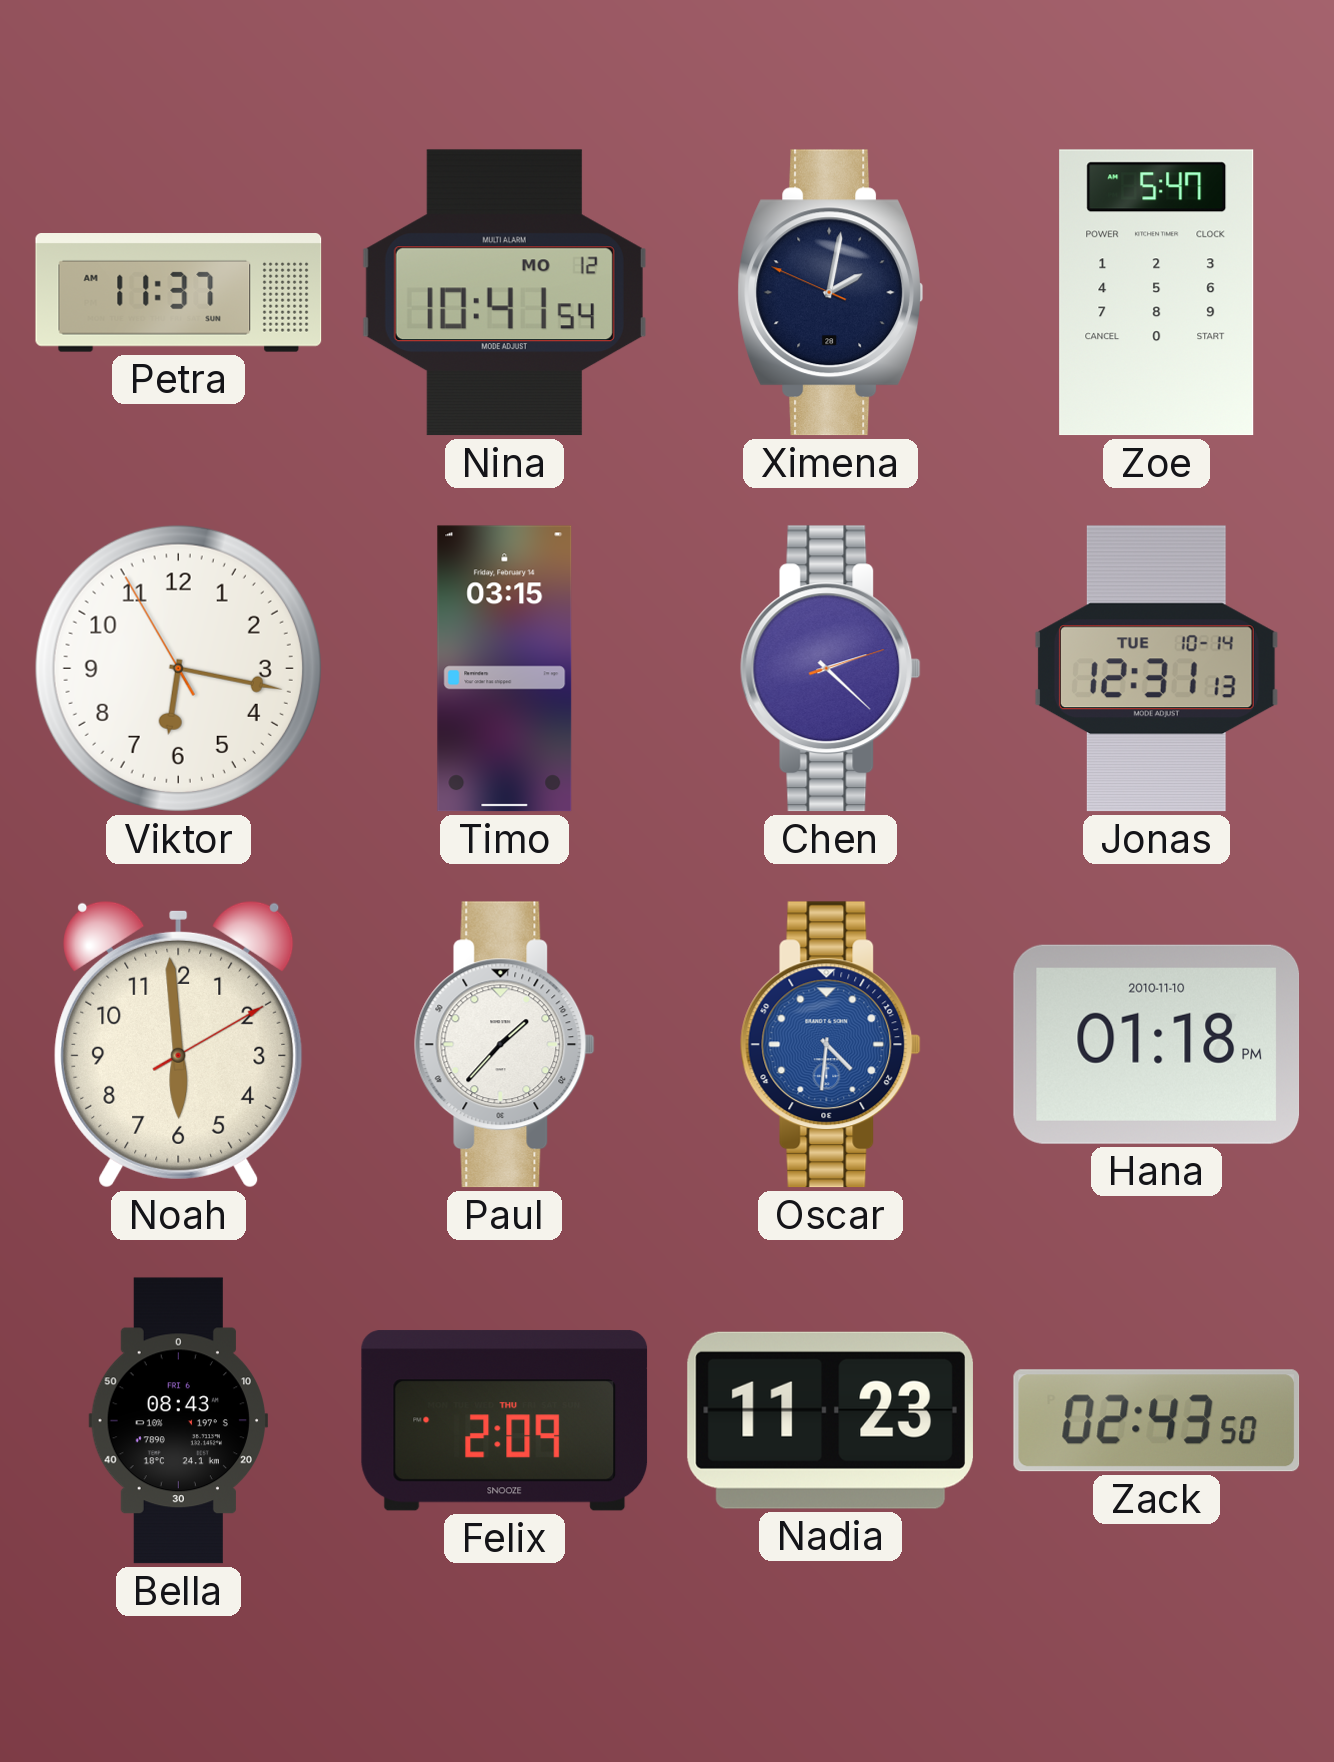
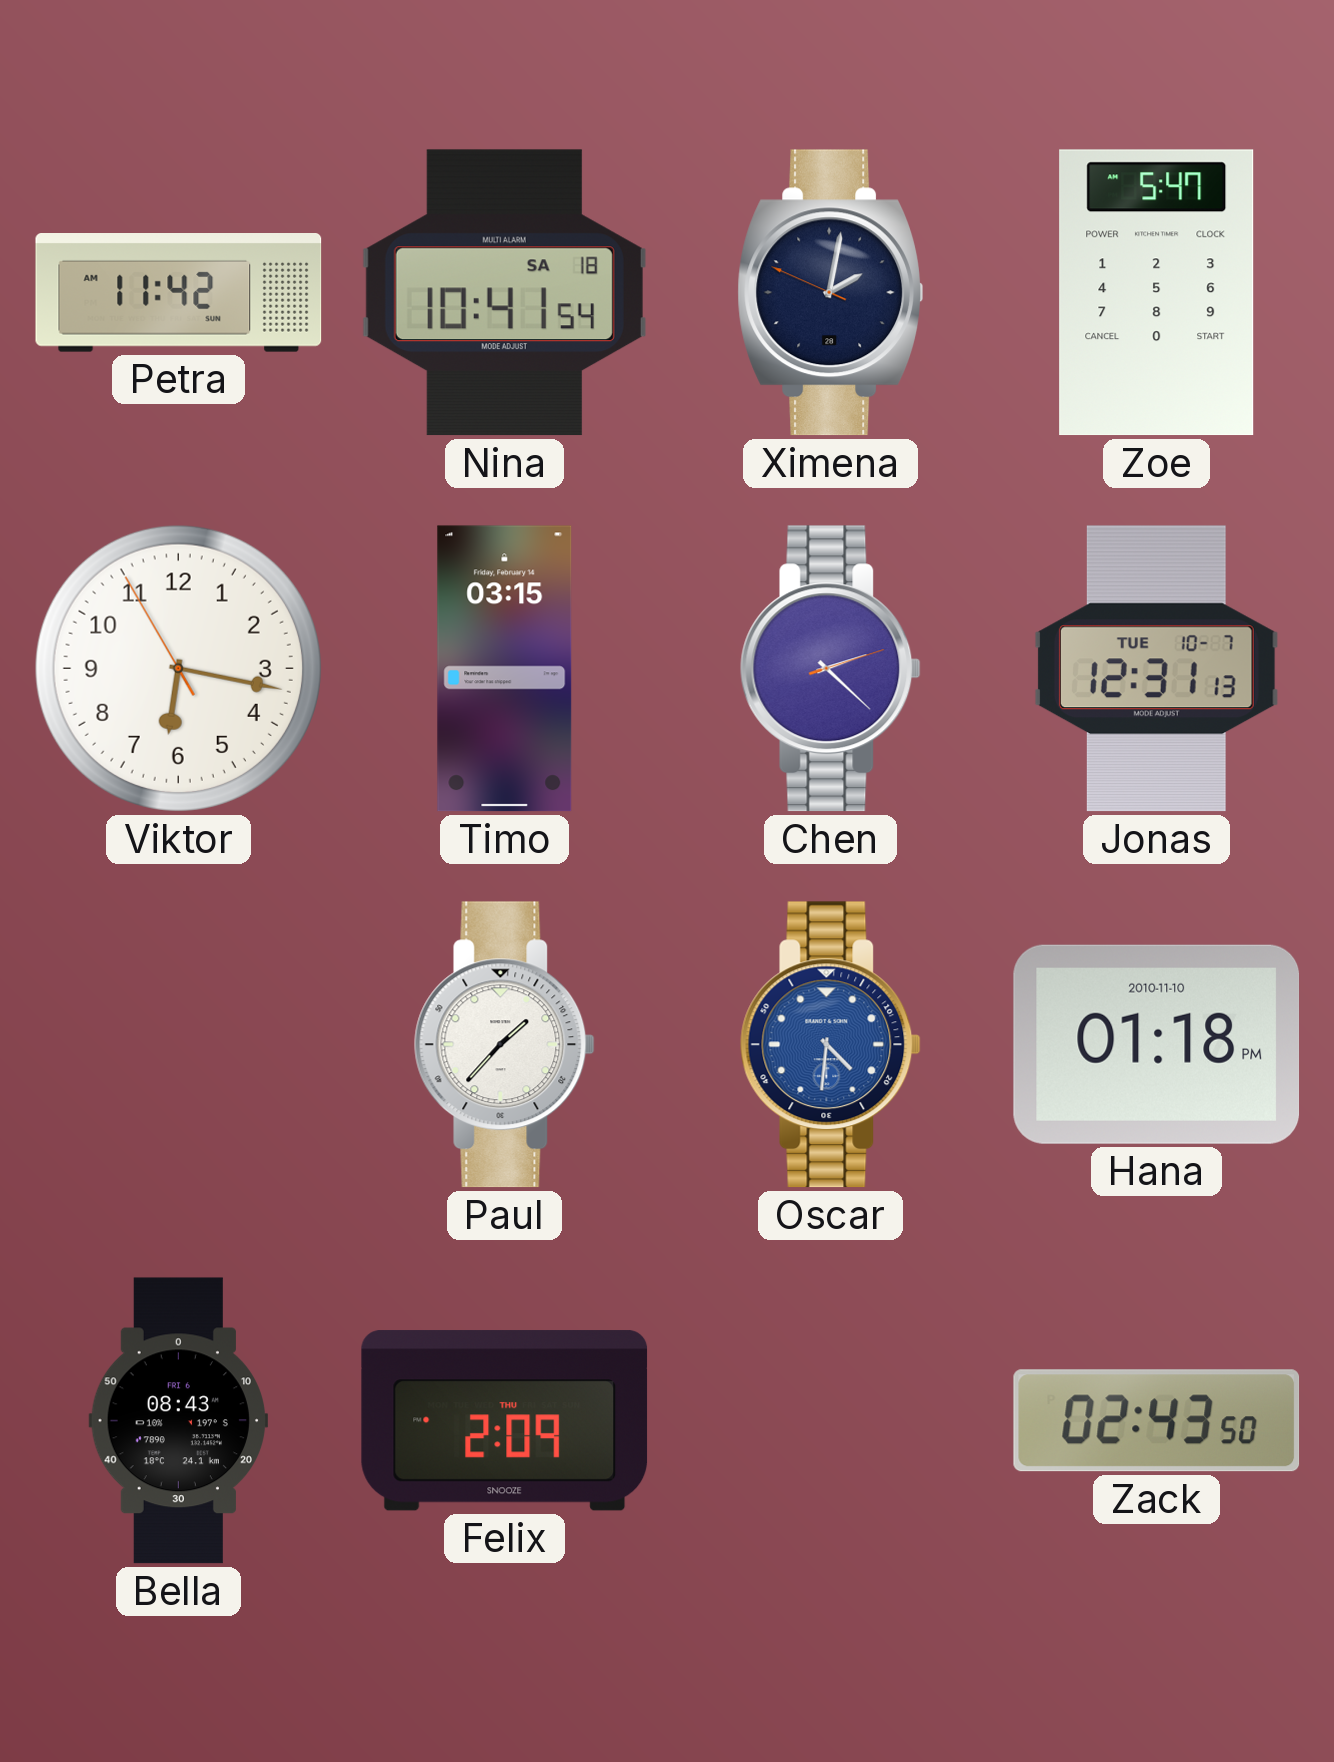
Petra: 11:37 -> 11:42 (179, 293)
Nina date: MO 12 -> SA 18 (504, 293)
Jonas date: TUE 10-14 -> TUE 10-7 (1156, 669)
Noah: 5:59 -> none (179, 1044)
Nadia: 11:23 -> none (830, 1420)
